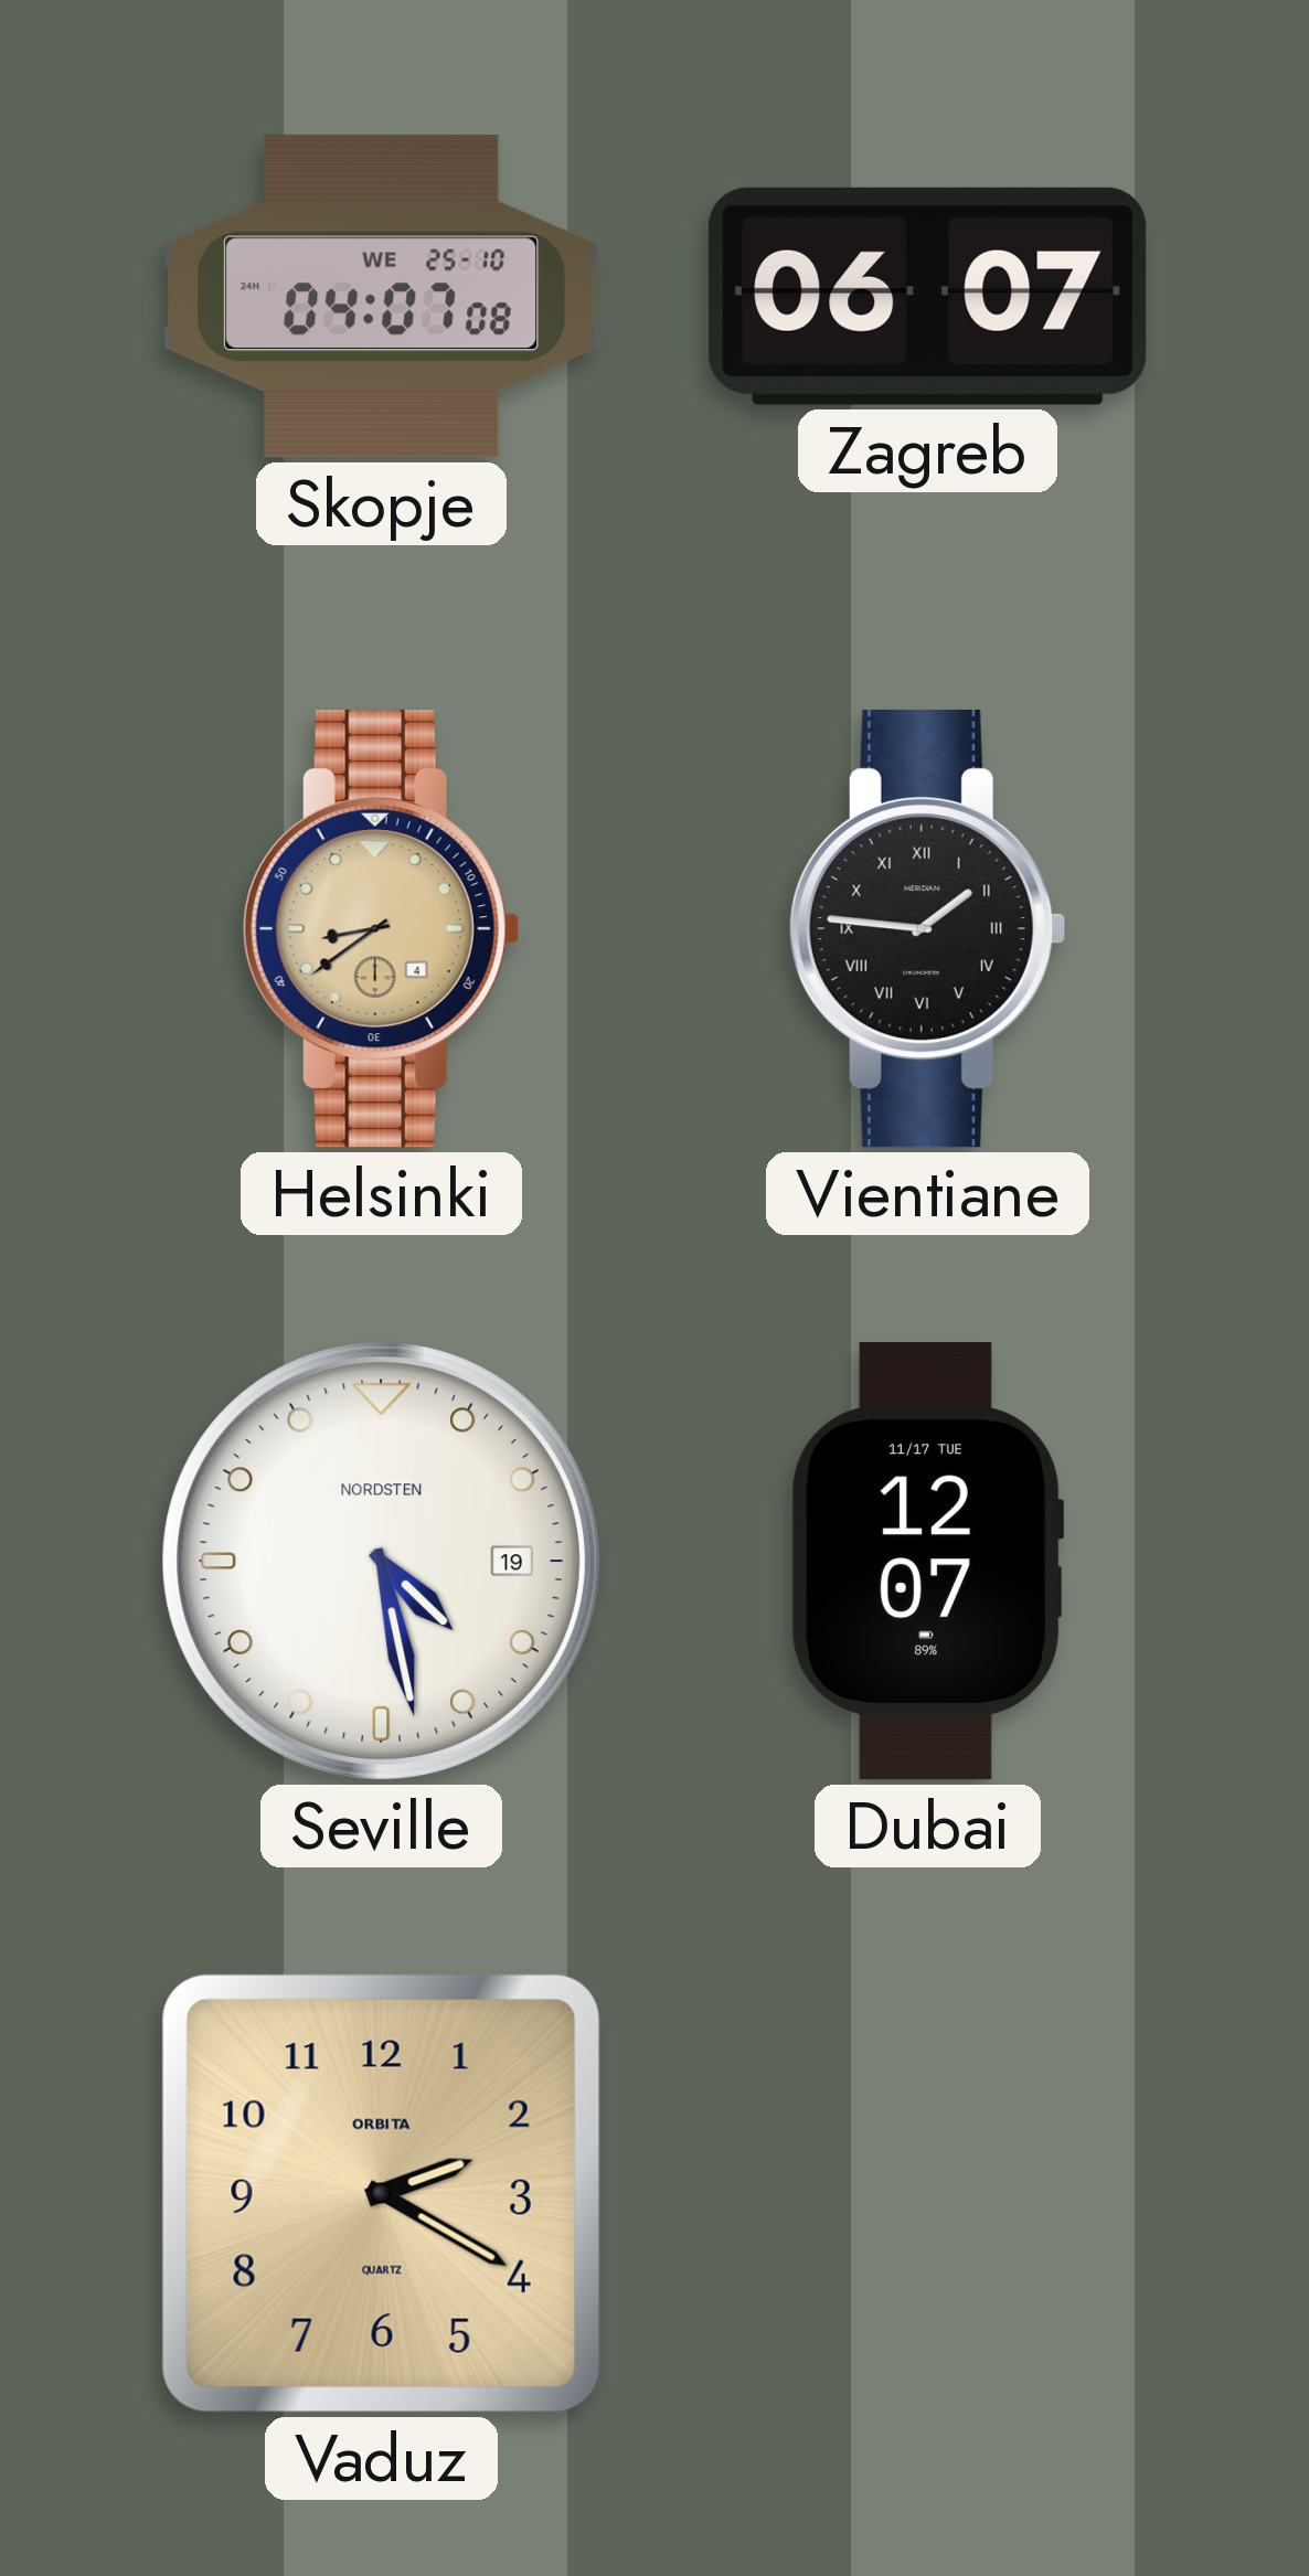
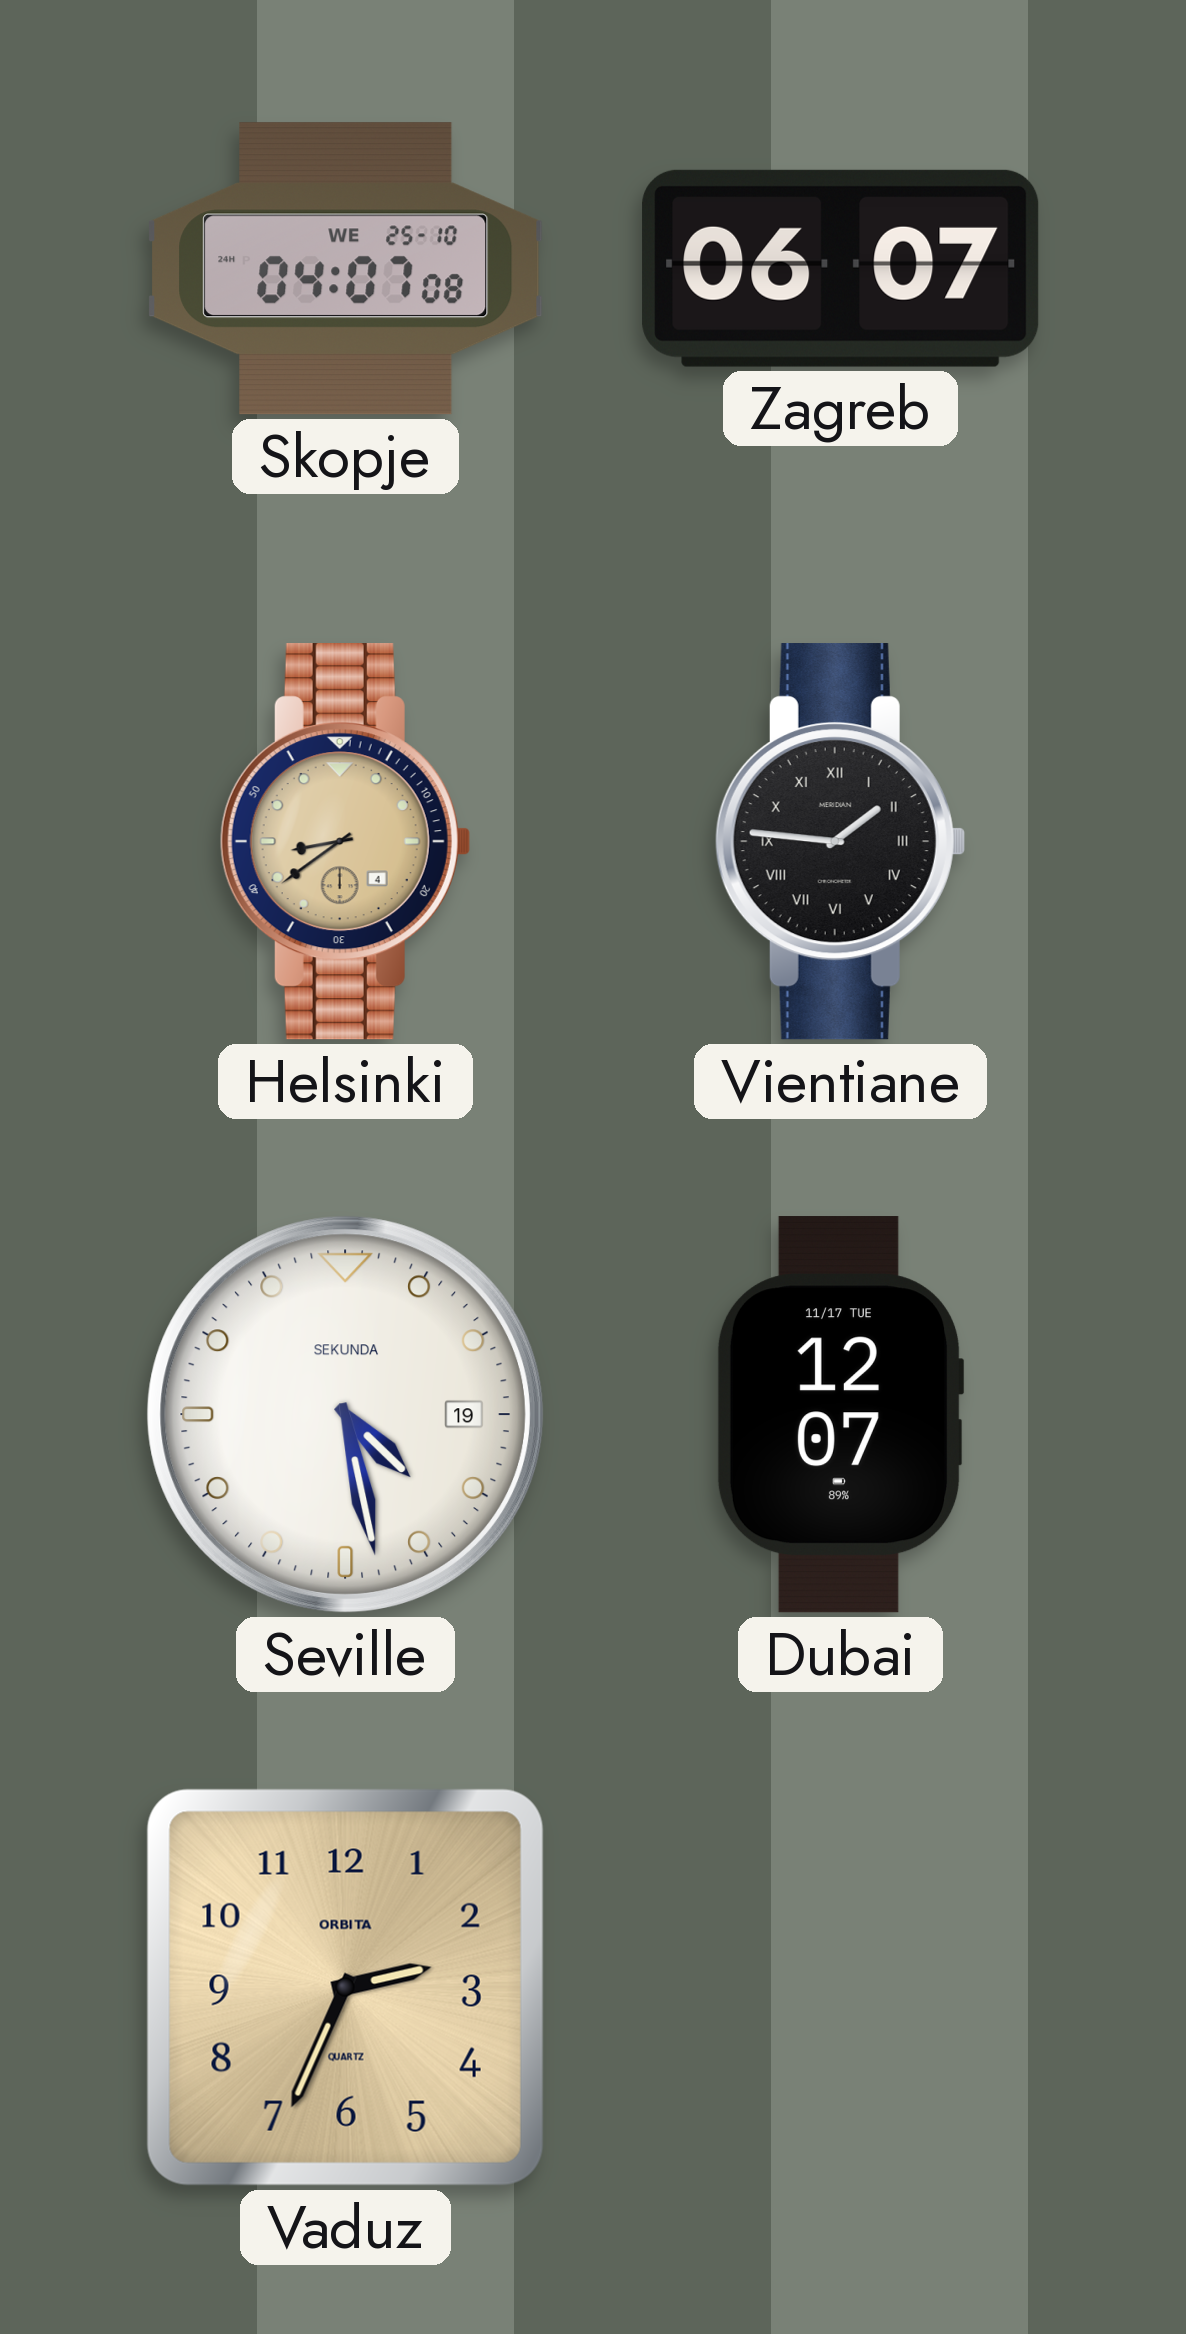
Seville brand: NORDSTEN -> SEKUNDA (345, 1414)
Vaduz: 2:20 -> 2:34 (345, 1987)
